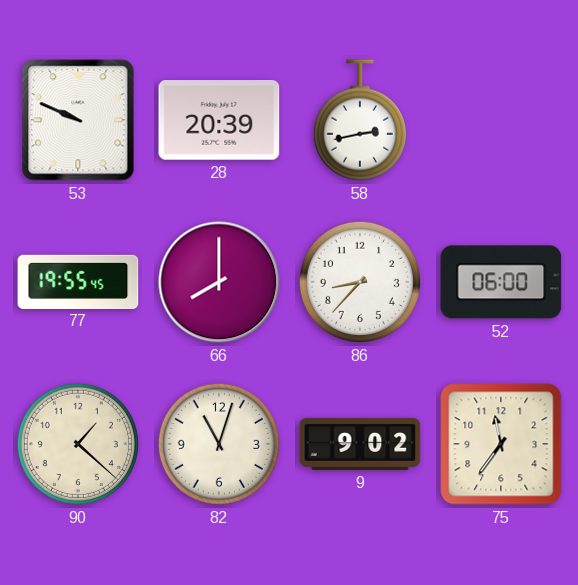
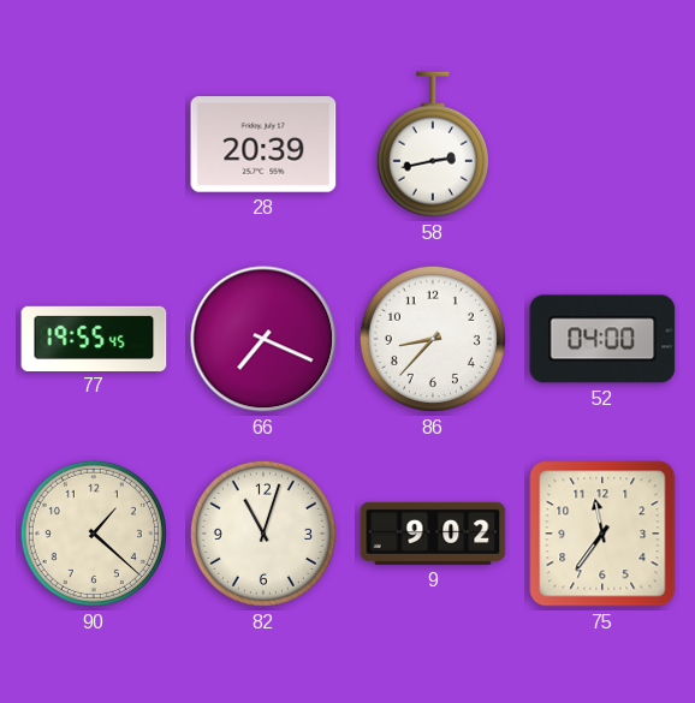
53: 9:49 -> none (78, 120)
66: 8:00 -> 7:19 (263, 339)
52: 06:00 -> 04:00 (602, 339)
